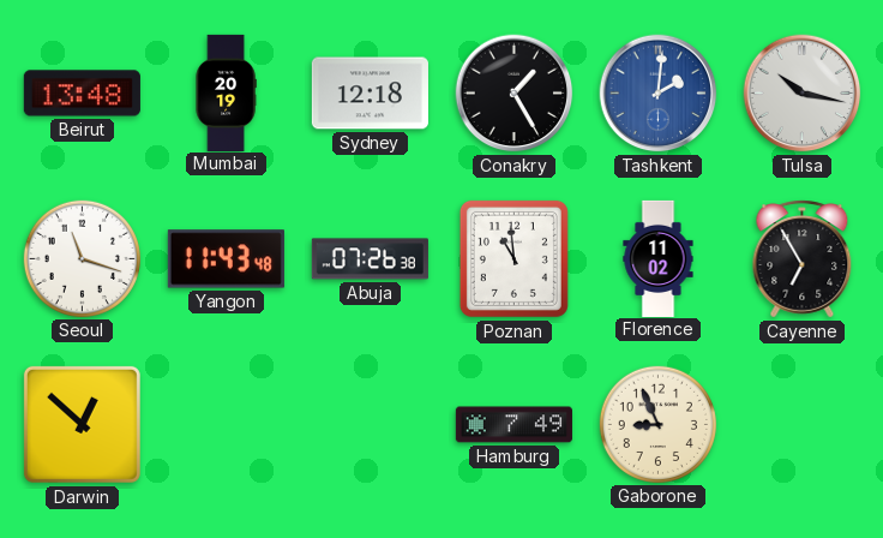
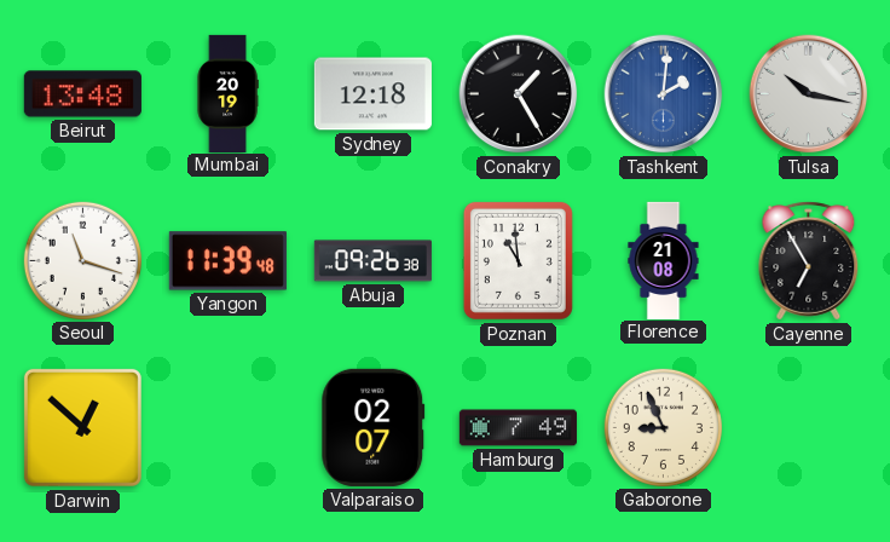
Yangon: 11:43 -> 11:39 (227, 261)
Abuja: 07:26 -> 09:26 (372, 261)
Florence: 11:02 -> 21:08 (664, 260)
Valparaiso: none -> 02:07 (374, 427)
